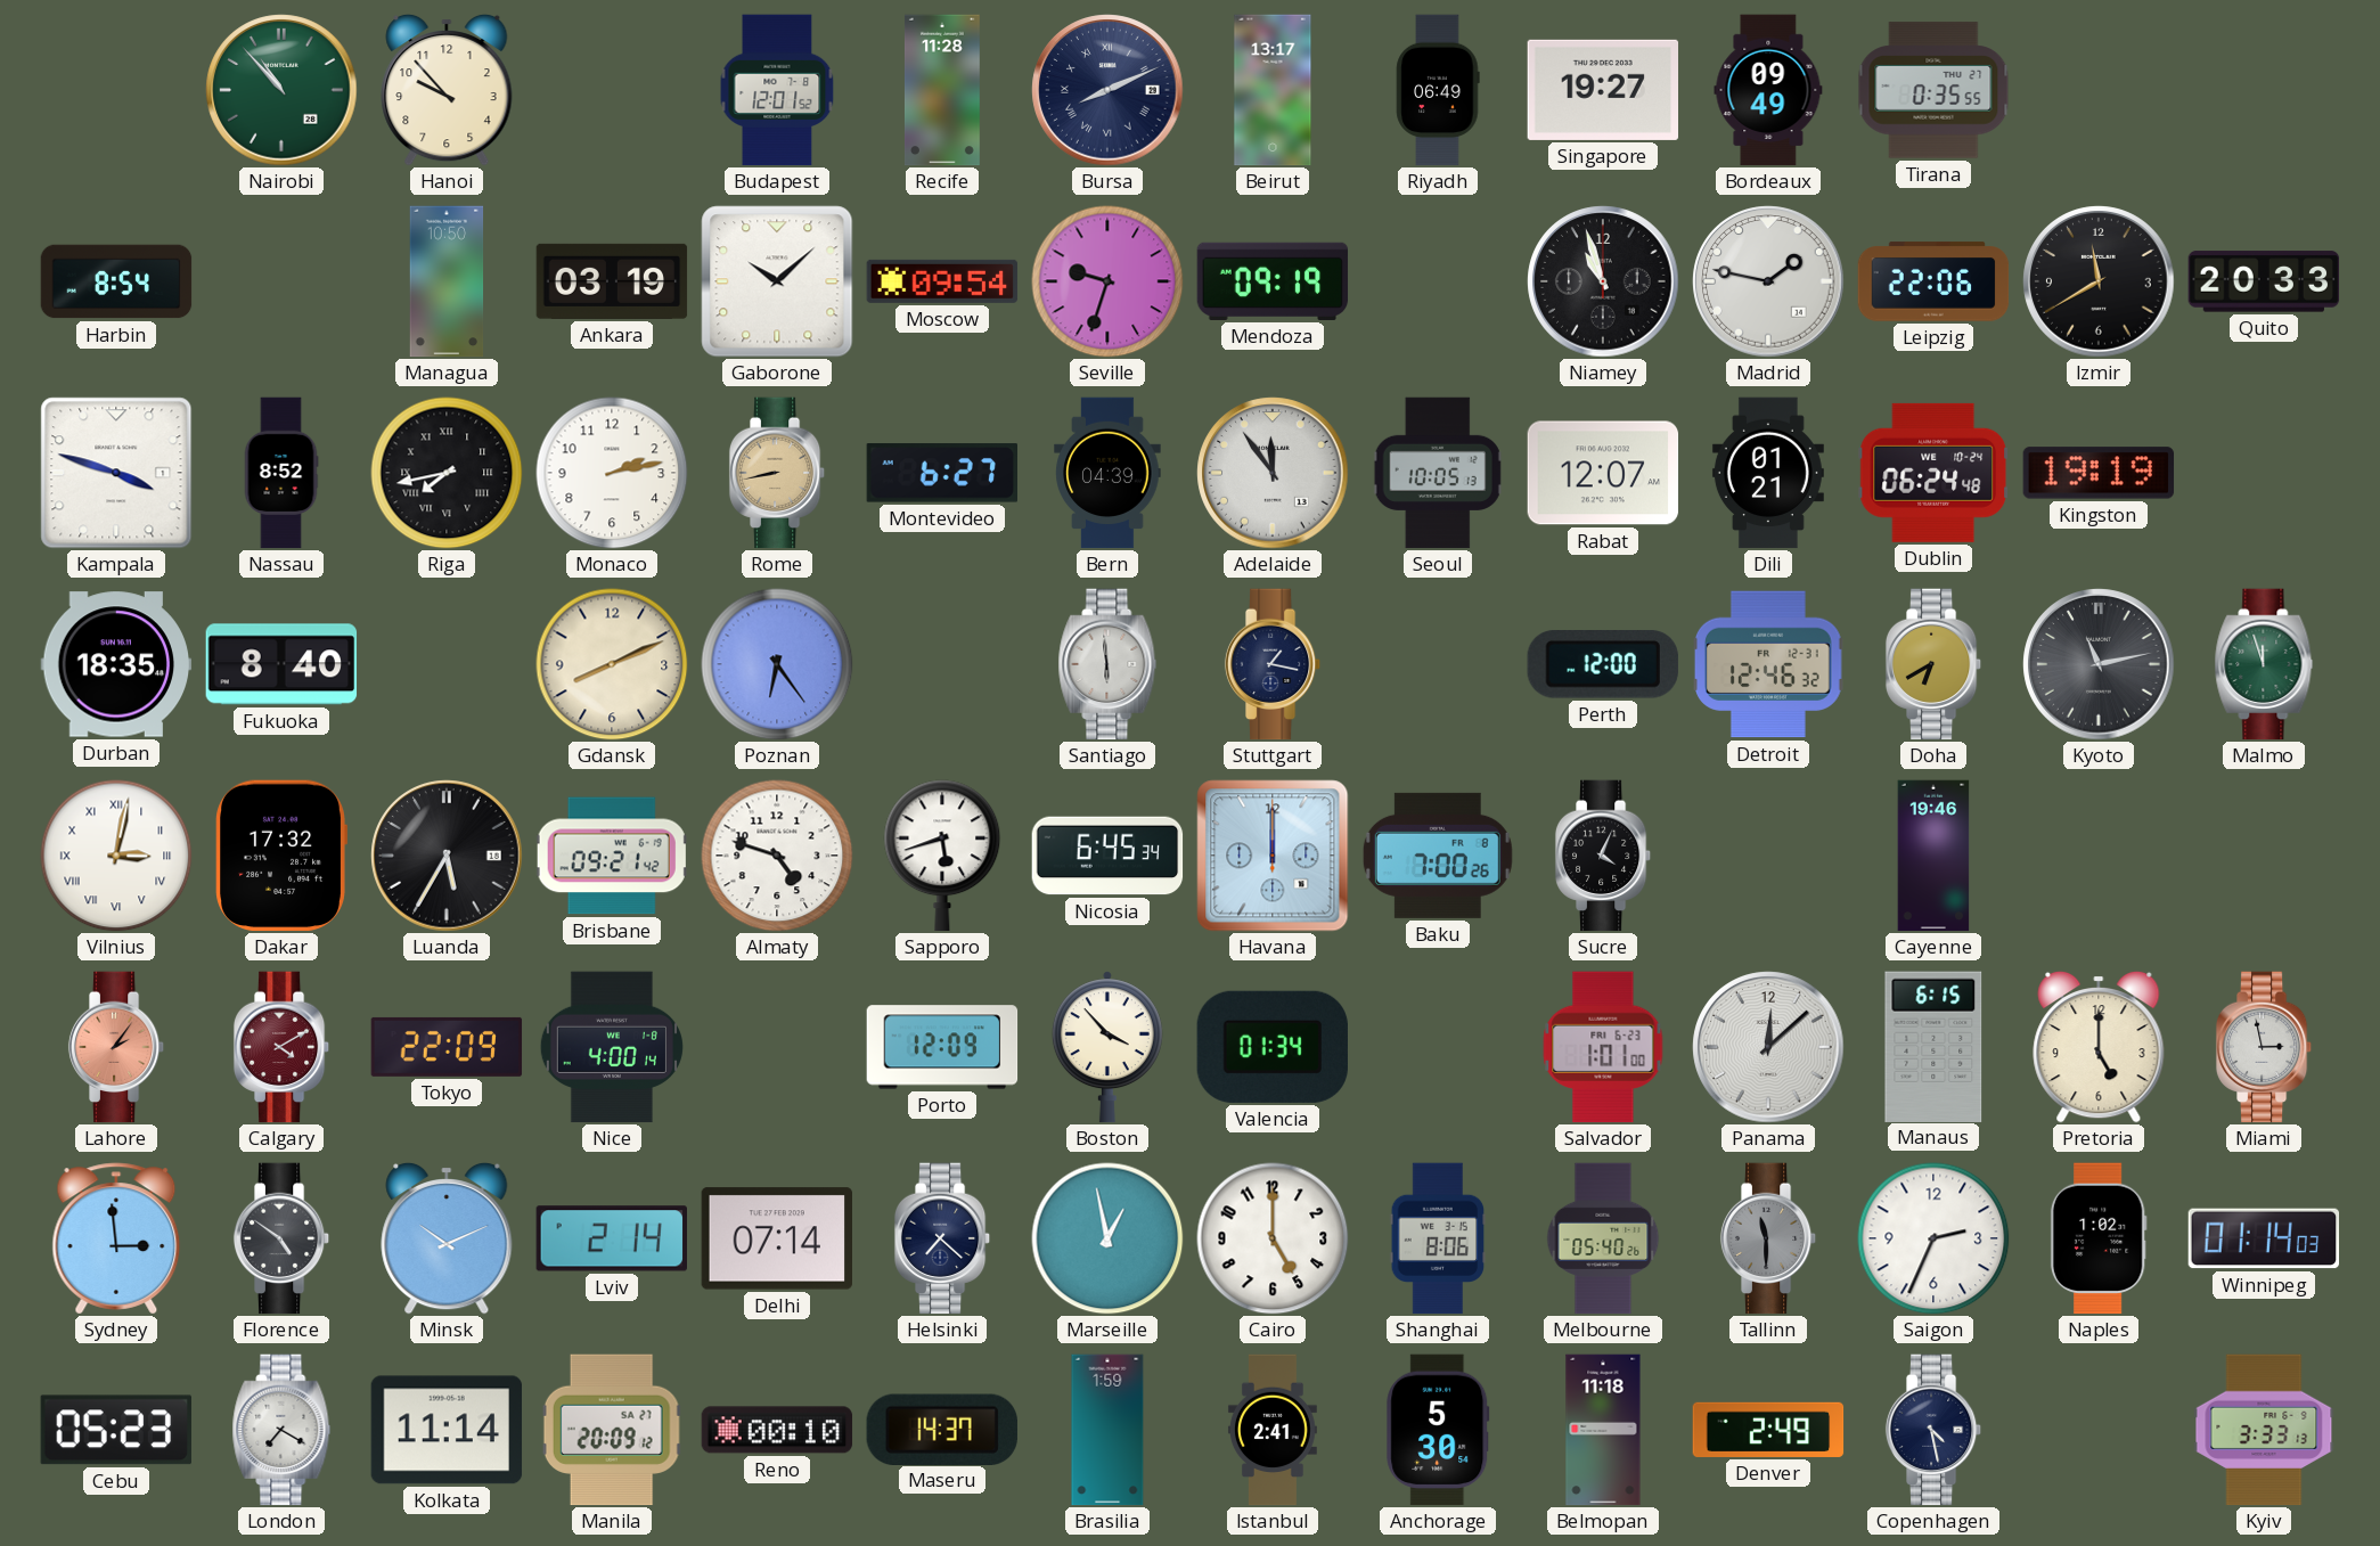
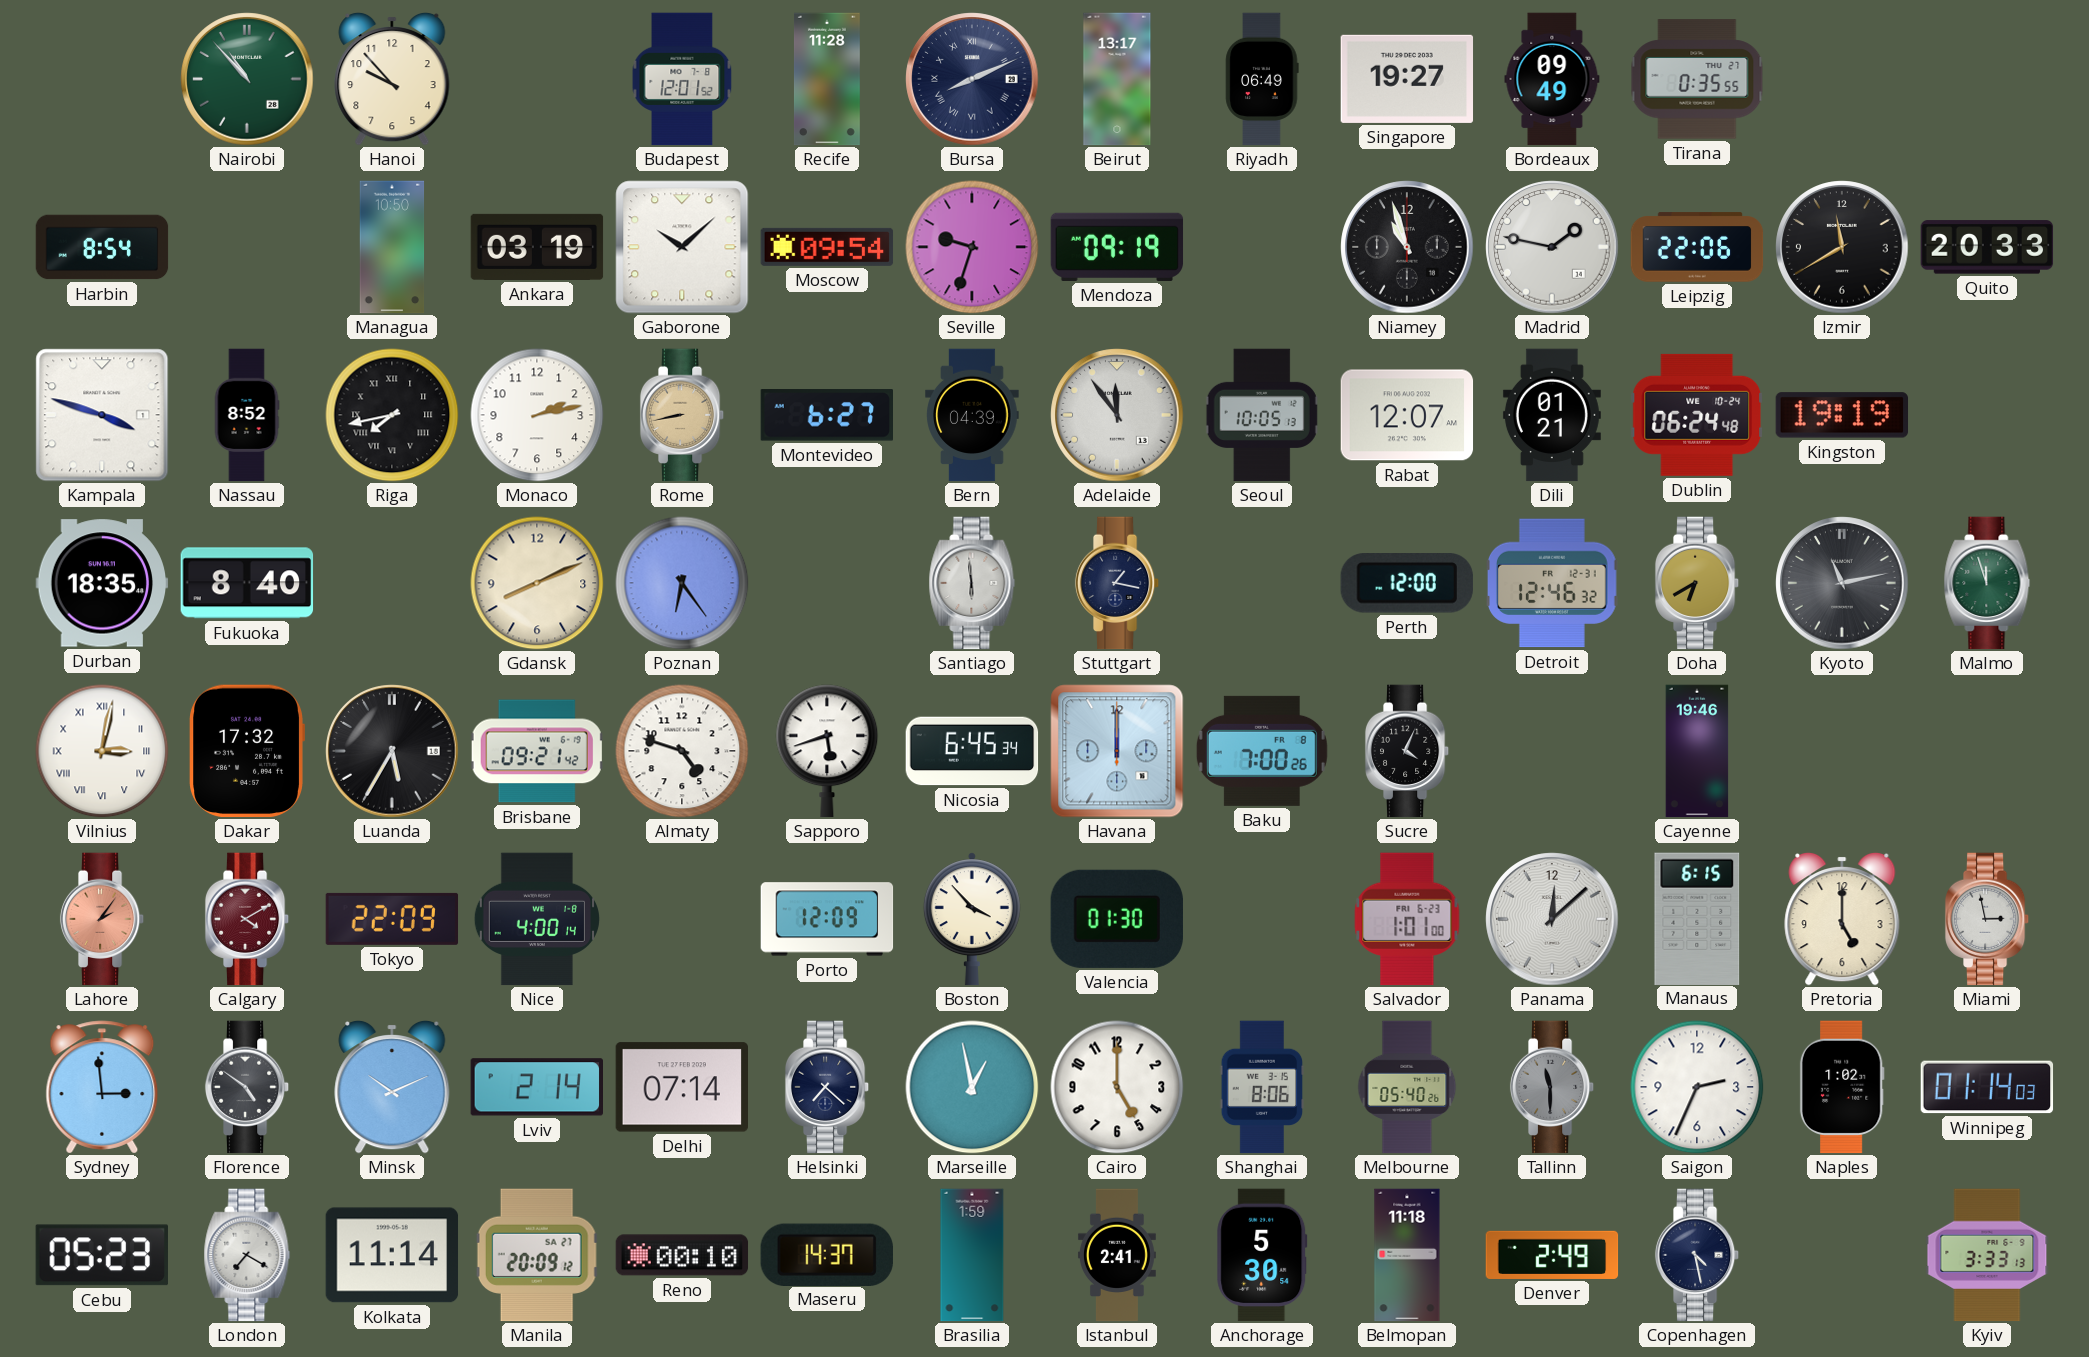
Valencia: 01:34 -> 01:30 (1117, 919)
